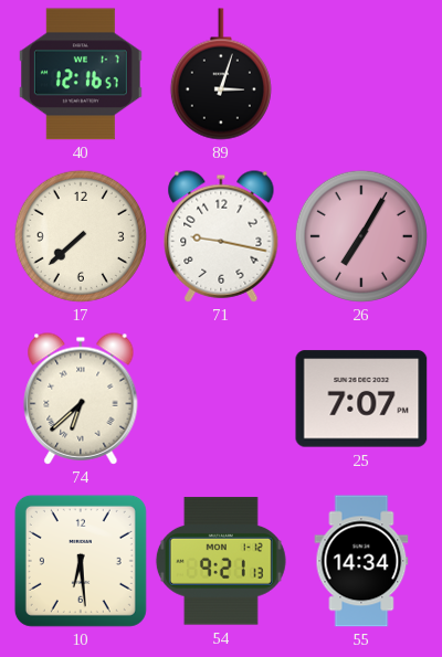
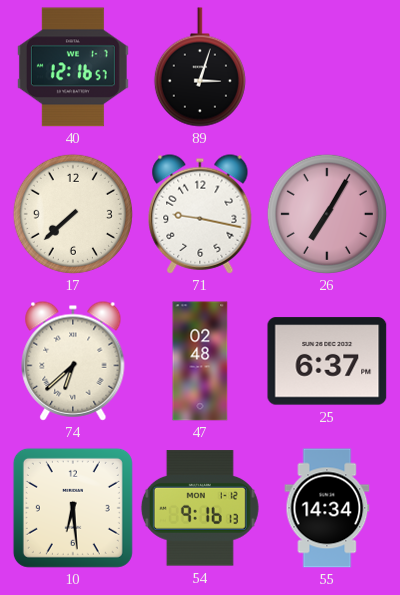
47: none -> 02:48 (200, 361)
25: 7:07 -> 6:37 (327, 361)
54: 9:21 -> 9:16 (200, 508)
